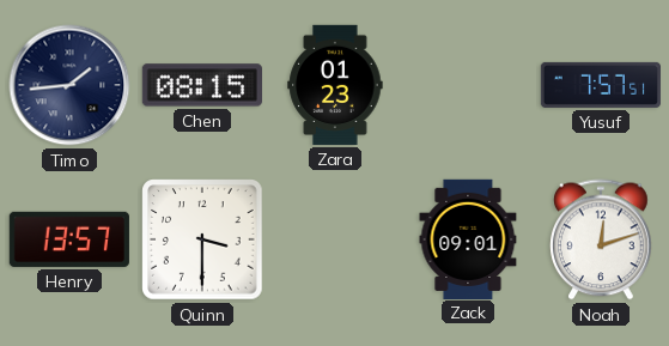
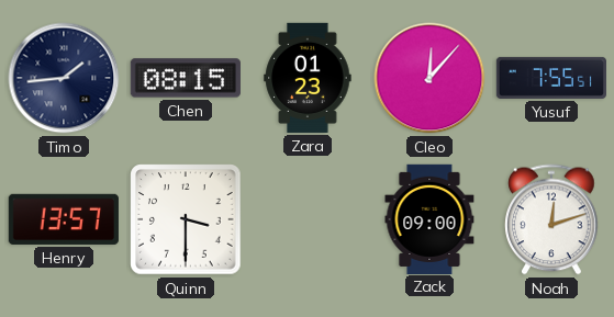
Cleo: none -> 12:07 (429, 78)
Yusuf: 7:57 -> 7:55 (550, 78)
Zack: 09:01 -> 09:00 (429, 218)
